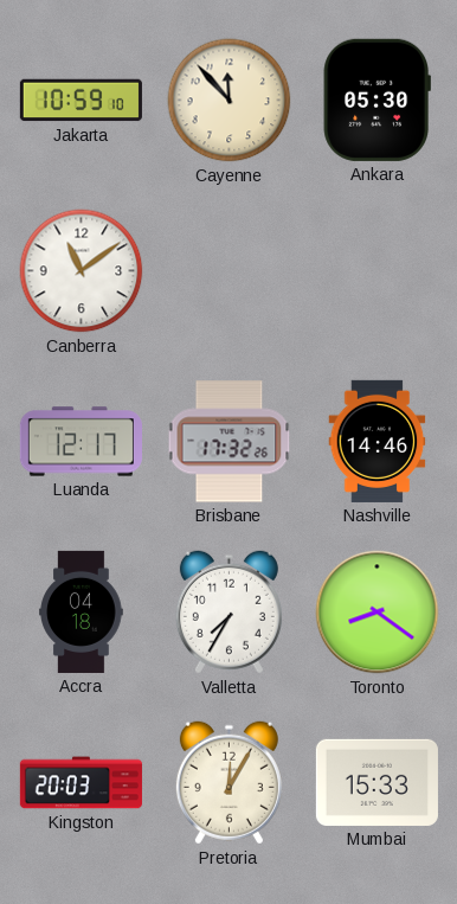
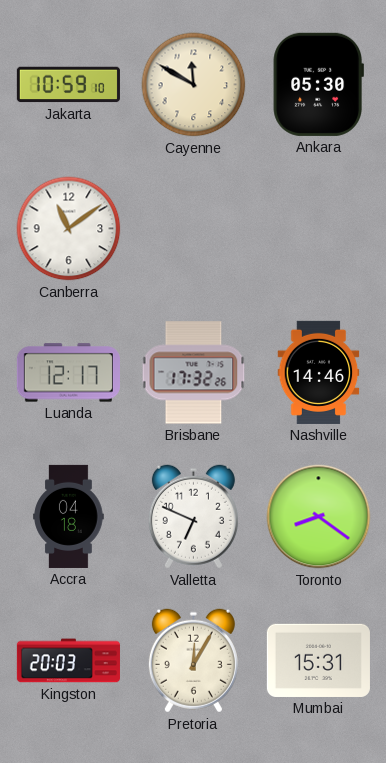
Cayenne: 11:53 -> 11:50 (194, 85)
Valletta: 7:35 -> 6:49 (193, 517)
Mumbai: 15:33 -> 15:31 (318, 660)
